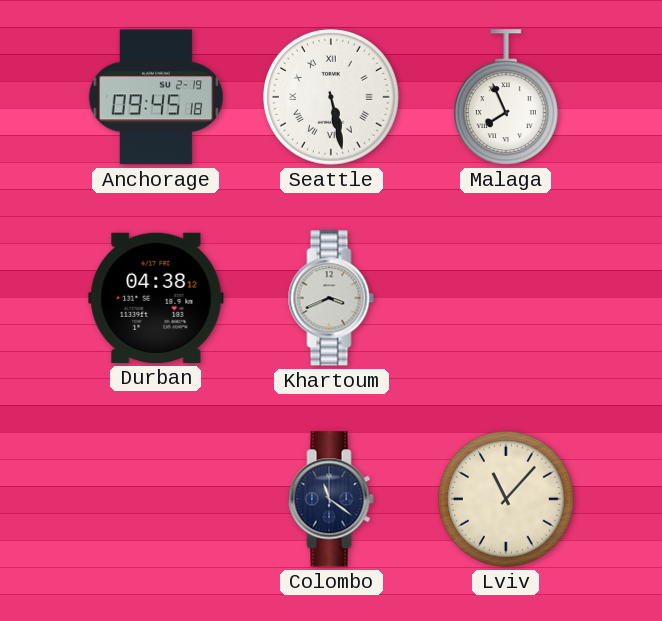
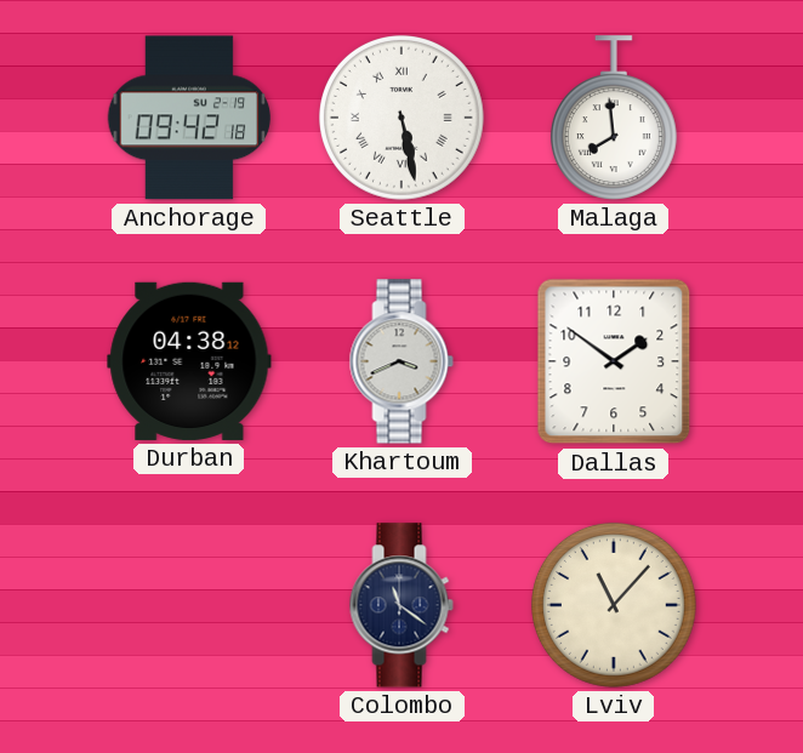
Anchorage: 09:45 -> 09:42 (189, 118)
Malaga: 7:56 -> 7:59 (614, 118)
Dallas: none -> 1:51 (614, 361)
